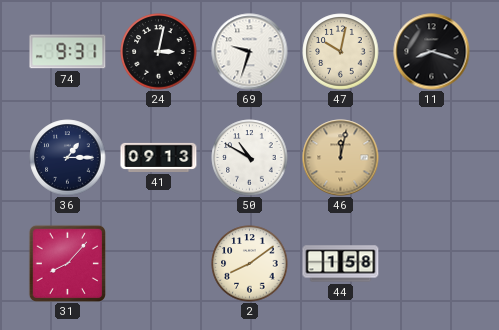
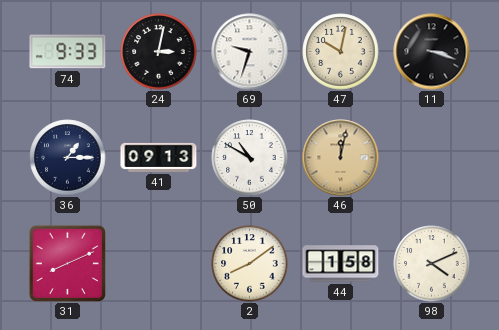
74: 9:31 -> 9:33 (68, 52)
11: 8:18 -> 3:18 (432, 52)
31: 8:07 -> 8:11 (67, 263)
98: none -> 4:11 (432, 264)
